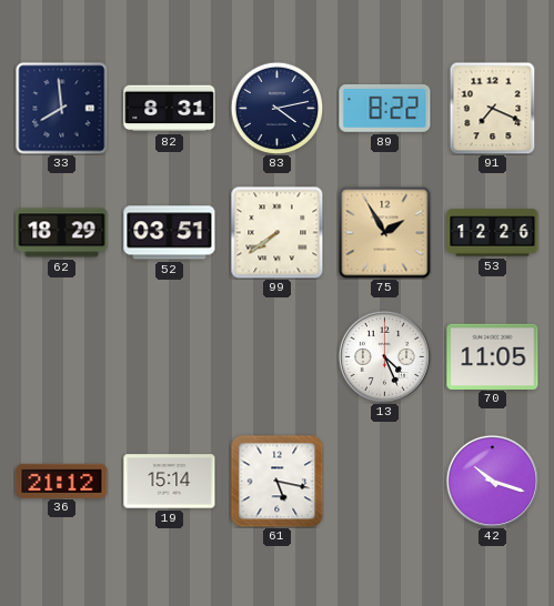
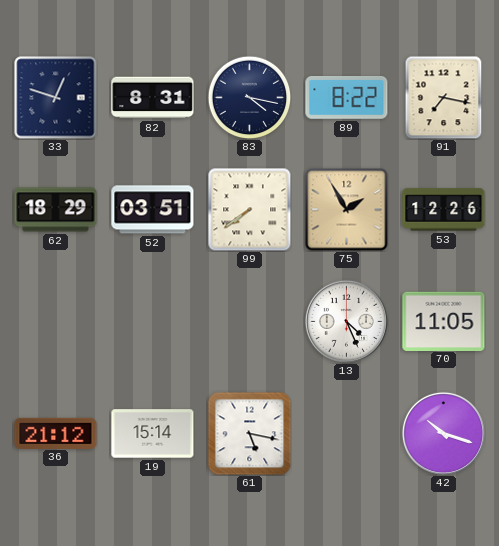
33: 7:59 -> 12:48 (56, 98)
83: 4:13 -> 4:17 (249, 97)
91: 7:19 -> 7:17 (444, 97)
